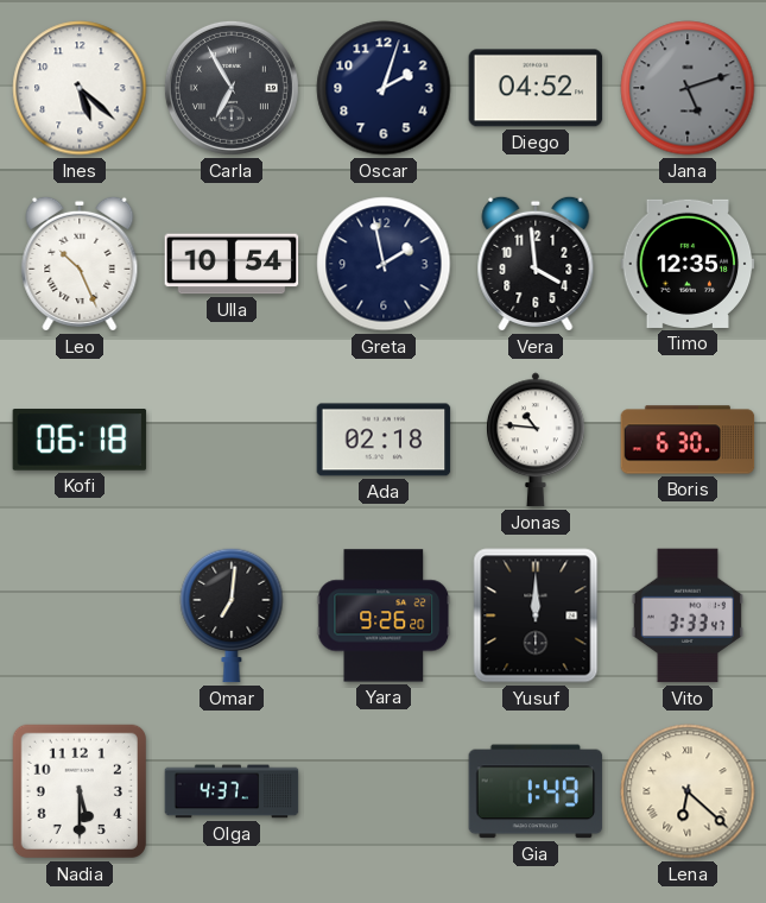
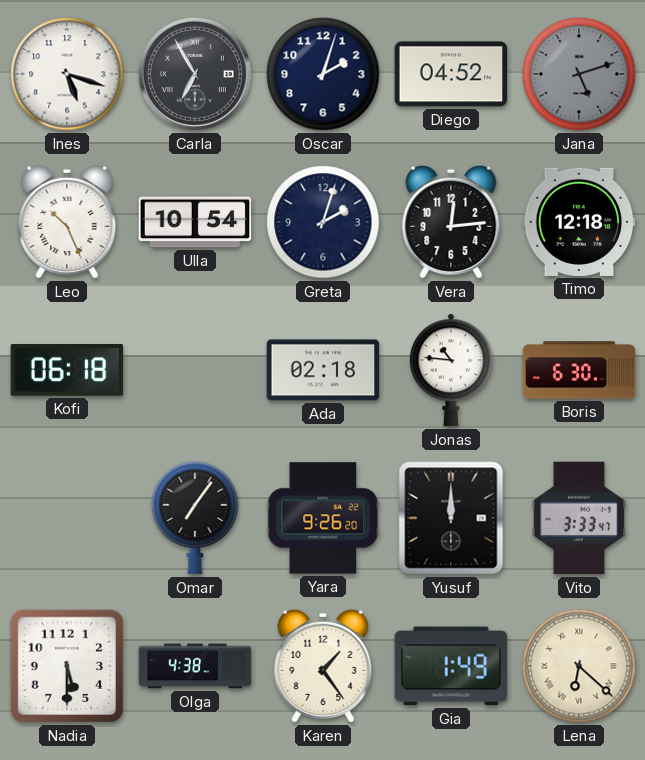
Ines: 5:22 -> 5:18 (67, 74)
Greta: 1:58 -> 2:03 (323, 222)
Vera: 3:59 -> 12:14 (451, 222)
Timo: 12:35 -> 12:18 (579, 222)
Omar: 7:01 -> 7:06 (195, 518)
Olga: 4:37 -> 4:38 (195, 666)
Karen: none -> 1:24 (323, 666)
